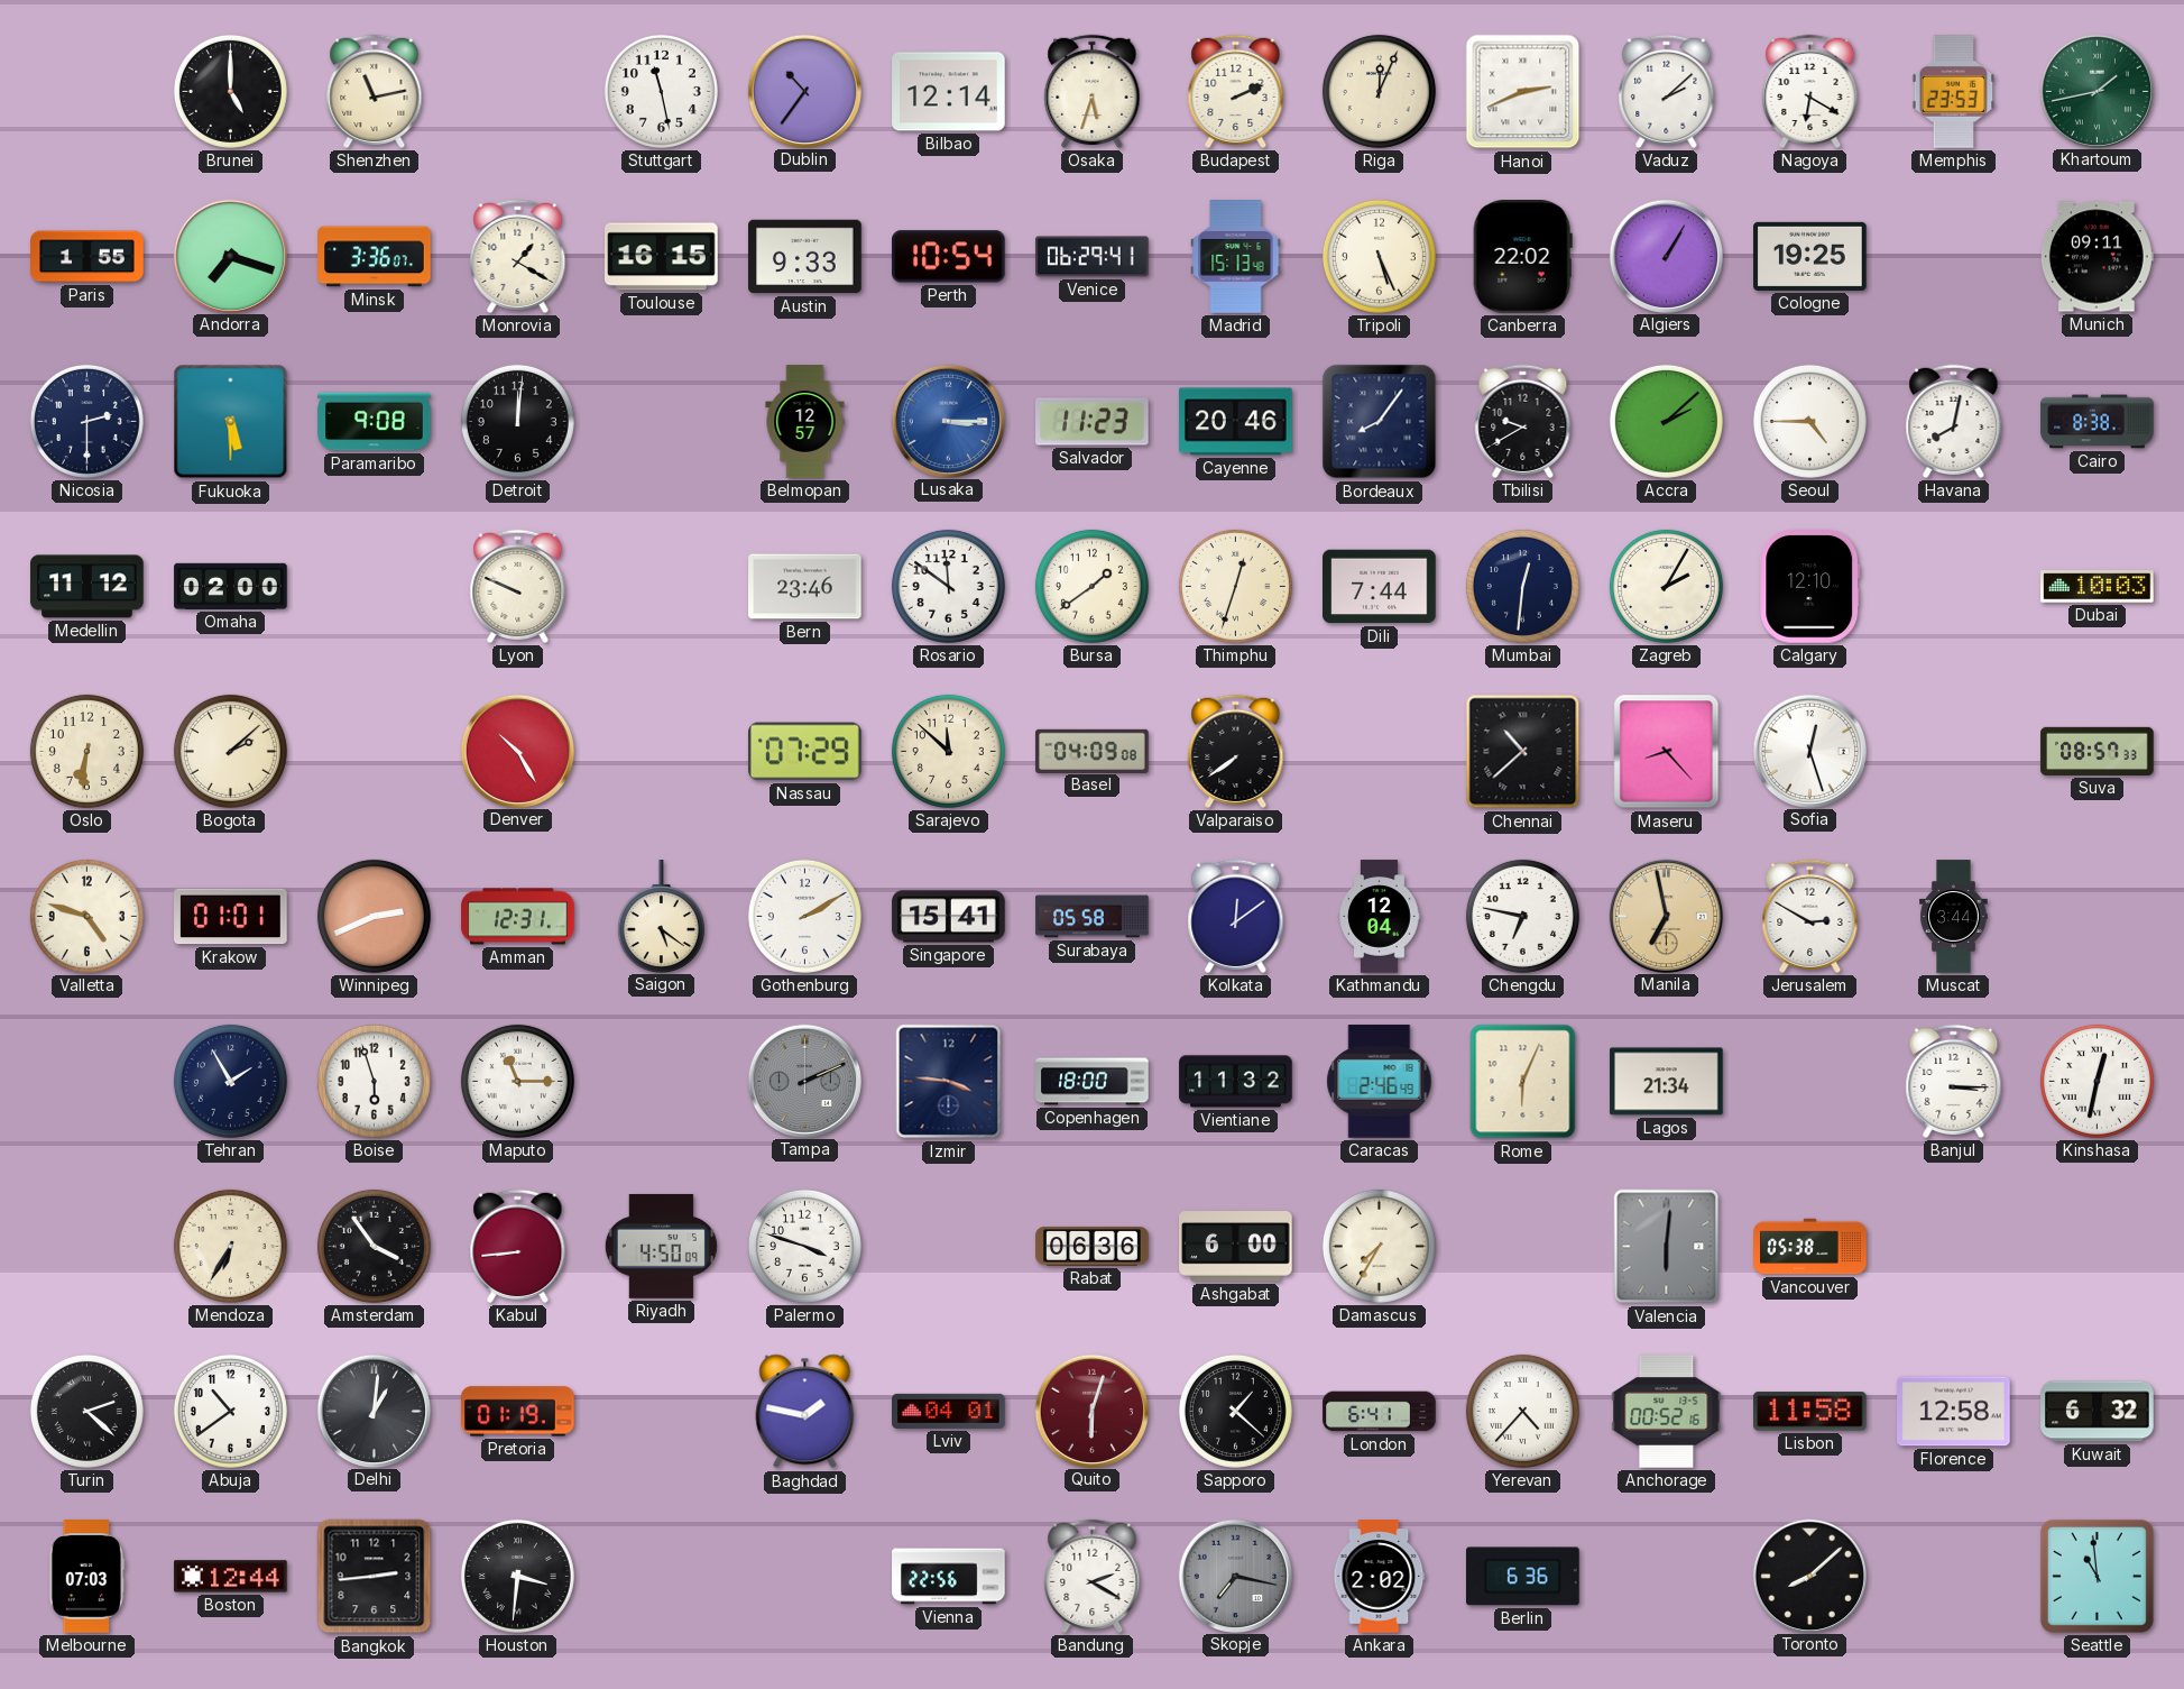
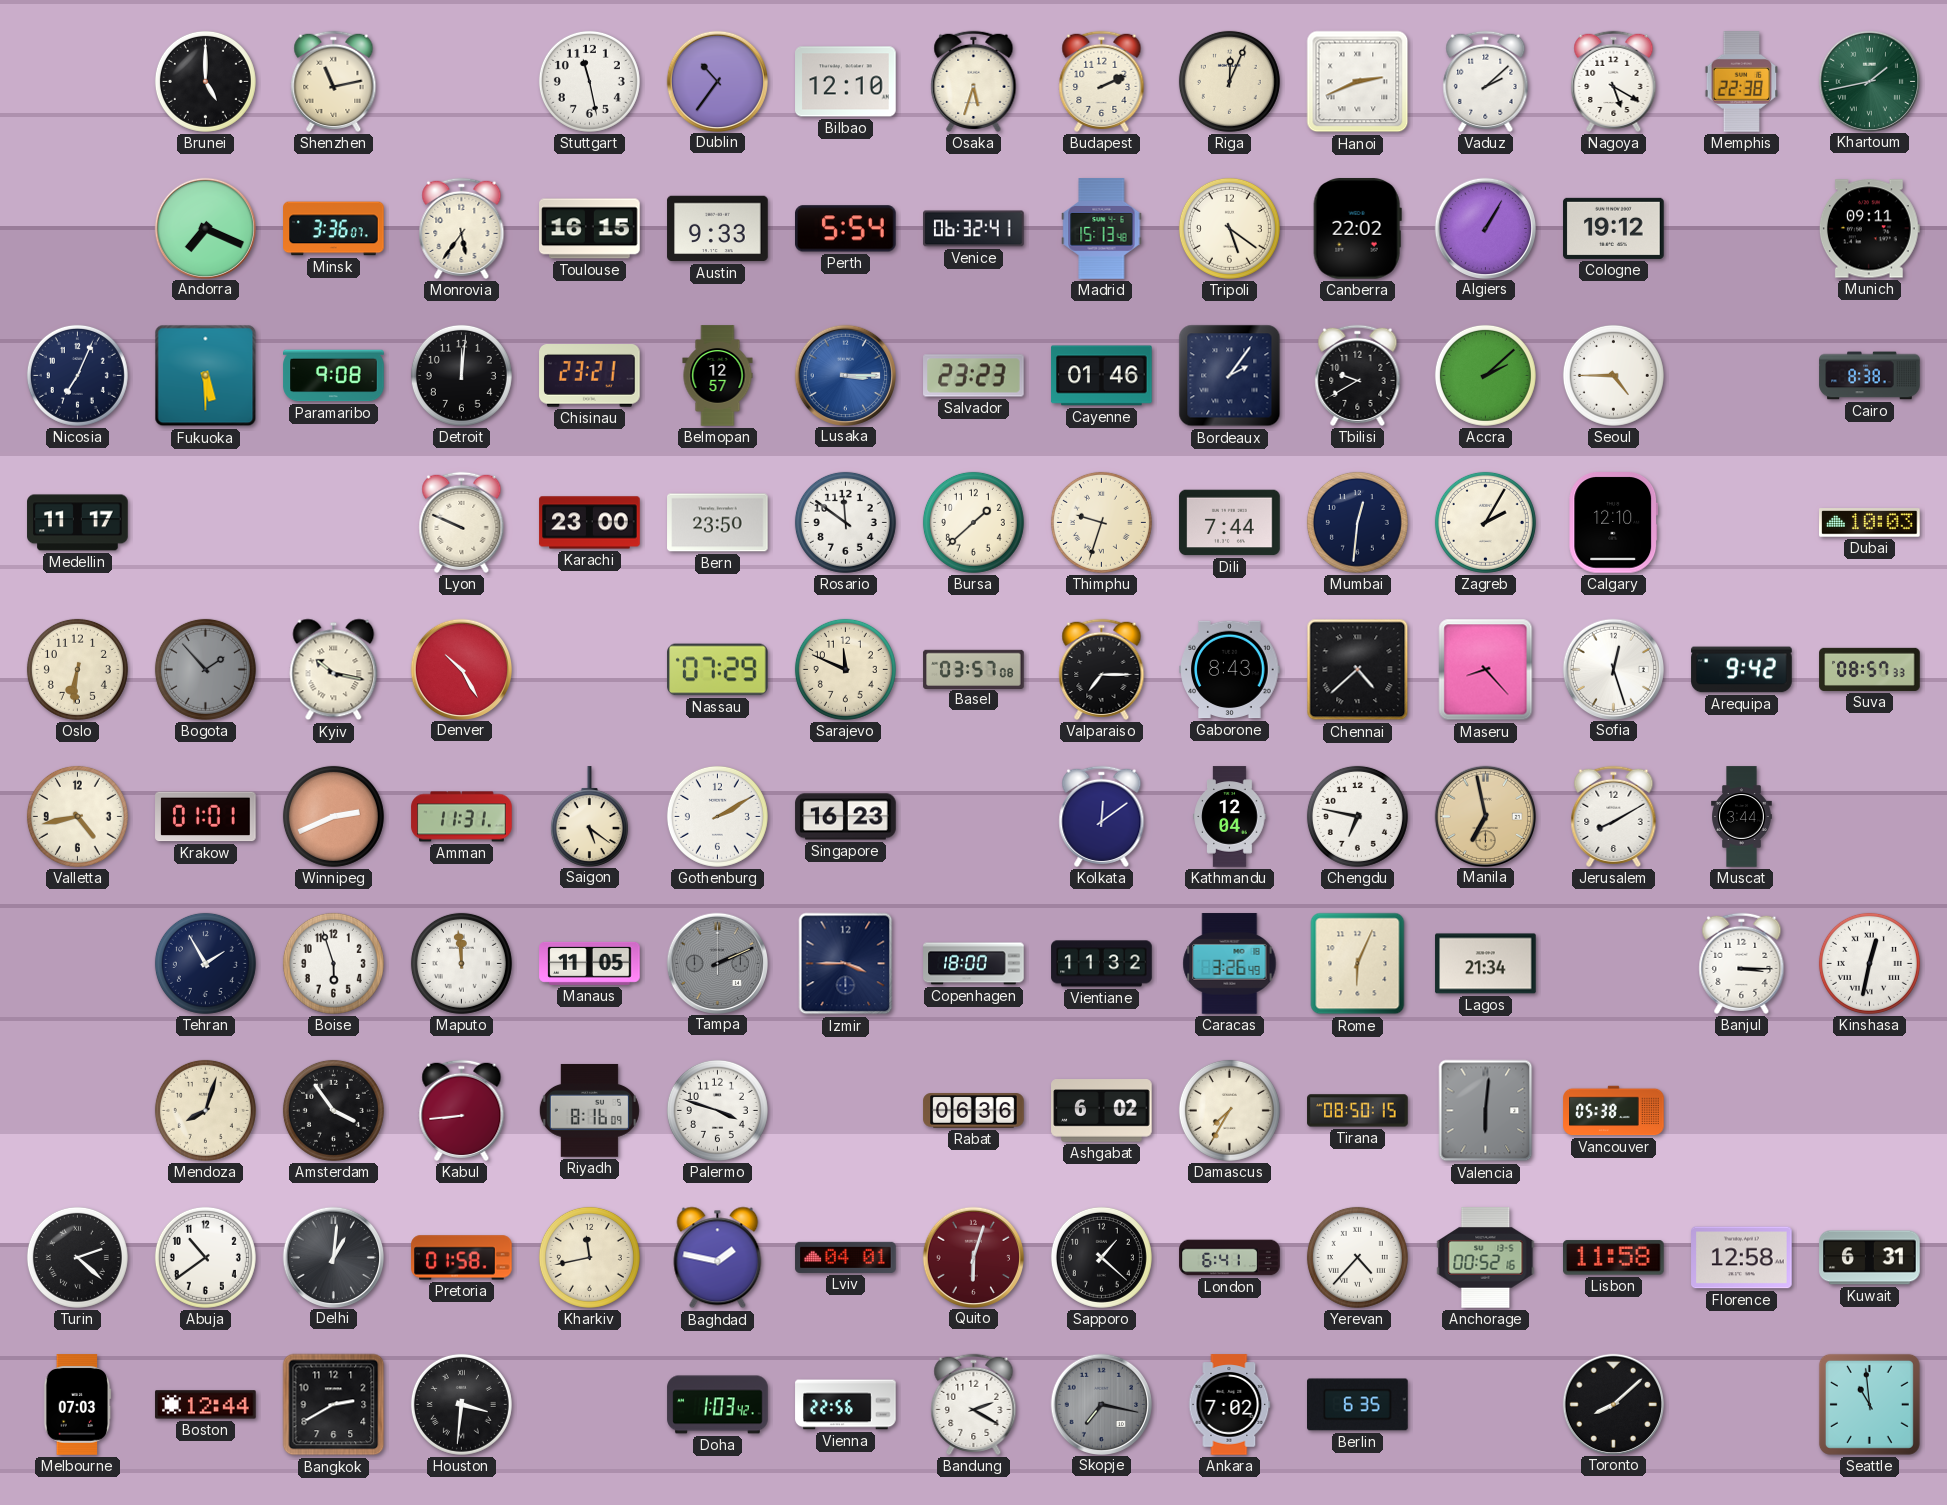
Bilbao: 12:14 -> 12:10 (846, 82)
Nagoya: 6:20 -> 5:20 (1614, 81)
Memphis: 23:53 -> 22:38 (1742, 82)
Paris: 1:55 -> none (87, 257)
Andorra: 7:18 -> 7:19 (205, 228)
Monrovia: 1:20 -> 5:36 (462, 228)
Perth: 10:54 -> 5:54 (846, 229)
Venice: 06:29 -> 06:32 (974, 229)
Tripoli: 5:26 -> 5:21 (1229, 228)
Cologne: 19:25 -> 19:12 (1614, 228)
Nicosia: 2:30 -> 7:04 (77, 375)
Chisinau: none -> 23:21 (590, 376)
Salvador: 11:23 -> 23:23 (974, 376)
Cayenne: 20:46 -> 01:46 (1102, 376)
Bordeaux: 8:06 -> 2:06 (1230, 376)
Havana: 8:02 -> none (1954, 421)
Medellin: 11:12 -> 11:17 (78, 523)
Omaha: 02:00 -> none (231, 586)
Karachi: none -> 23:00 (590, 523)
Bern: 23:46 -> 23:50 (718, 523)
Bursa: 1:39 -> 1:38 (973, 522)
Thimphu: 12:33 -> 9:33 (1101, 522)
Bogota: 2:08 -> 1:53 (205, 669)
Bogota dial: cream -> grey (205, 669)
Kyiv: none -> 10:17 (334, 670)
Sarajevo: 11:52 -> 11:49 (845, 669)
Basel: 04:09 -> 03:57 (974, 669)
Valparaiso: 7:39 -> 7:15 (1102, 669)
Gaborone: none -> 8:43 (1230, 670)
Chennai: 10:38 -> 4:38 (1358, 670)
Arequipa: none -> 9:42 (1742, 670)
Valletta: 4:48 -> 4:43 (77, 816)
Amman: 12:31 -> 11:31 (462, 817)
Singapore: 15:41 -> 16:23 (846, 817)
Surabaya: 05:58 -> none (1093, 917)
Jerusalem: 2:50 -> 8:10 (1614, 816)
Maputo: 11:15 -> 11:59 (461, 963)
Manaus: none -> 11:05 (590, 963)
Izmir: 3:46 -> 3:45 (846, 964)
Caracas: 2:46 -> 3:26 (1230, 964)
Mendoza: 6:35 -> 8:03 (205, 1110)
Riyadh: 4:50 -> 8:16 (589, 1110)
Ashgabat: 6:00 -> 6:02 (1102, 1111)
Tirana: none -> 08:50 (1358, 1111)
Pretoria: 01:19 -> 01:58 (462, 1258)
Kharkiv: none -> 11:43 (589, 1257)
Kuwait: 6:32 -> 6:31 (1870, 1258)
Bangkok: 2:44 -> 2:40 (334, 1405)
Doha: none -> 1:03 (718, 1405)
Ankara: 2:02 -> 7:02 (1230, 1405)
Berlin: 6:36 -> 6:35 (1358, 1405)
